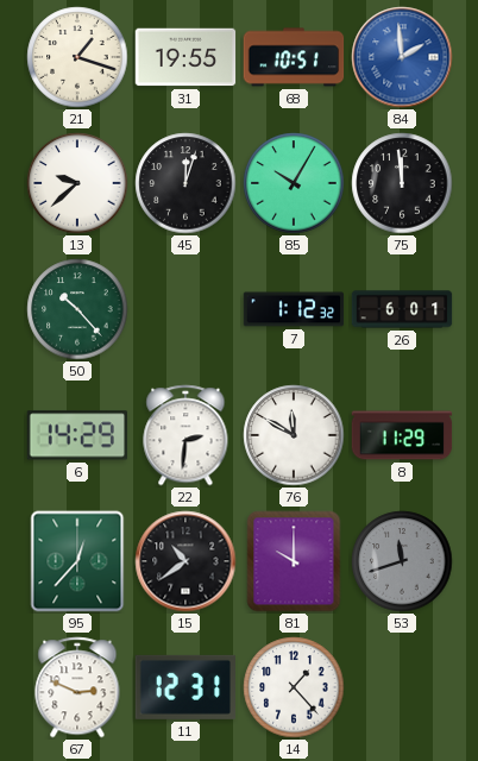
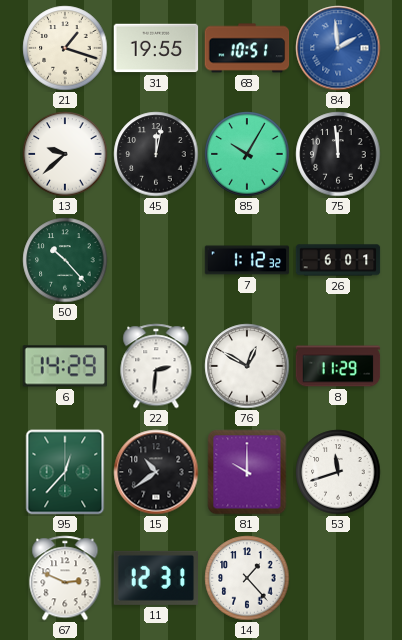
45: 12:03 -> 12:02 (156, 154)
76: 11:50 -> 12:50 (247, 366)
53 dial: grey -> white (338, 472)
